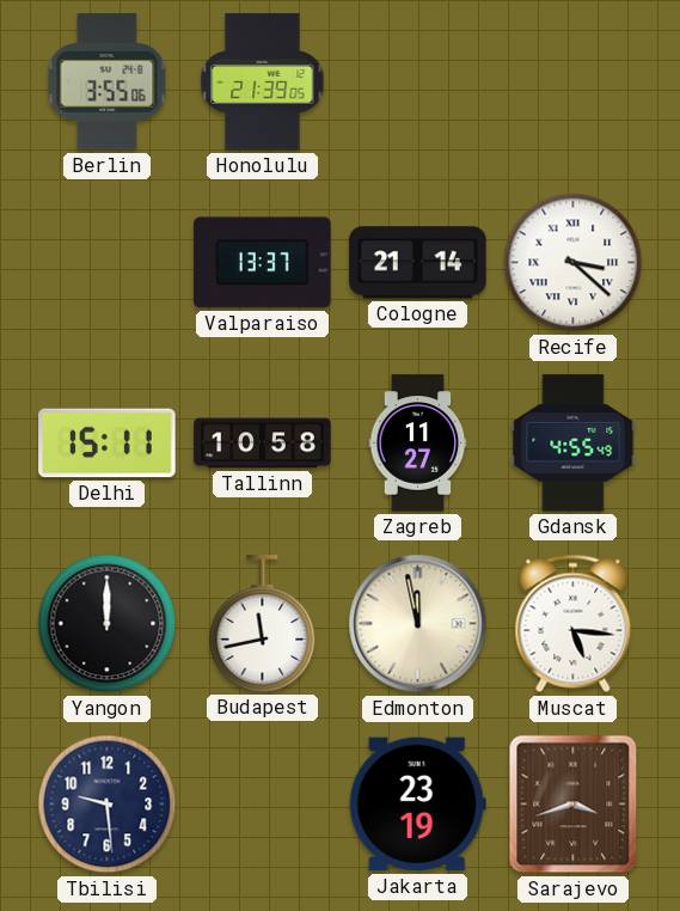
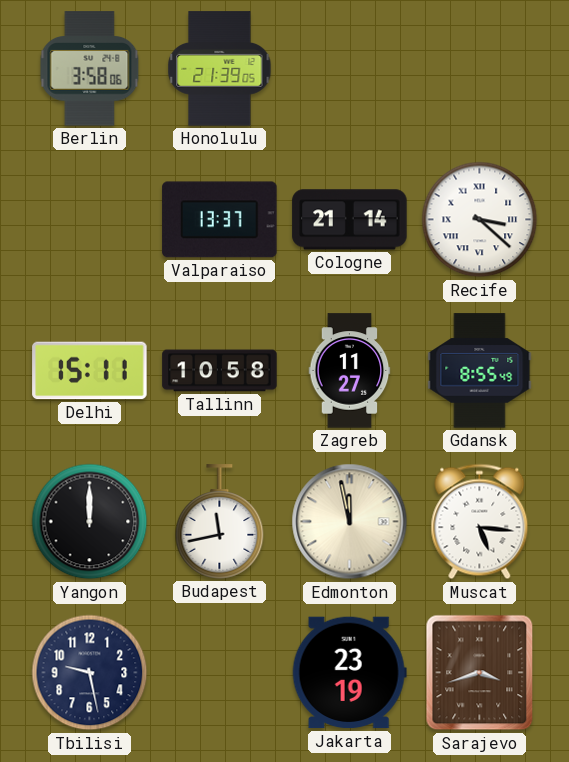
Berlin: 3:55 -> 3:58 (90, 69)
Gdansk: 4:55 -> 8:55 (480, 371)
Tbilisi: 9:29 -> 9:28 (90, 673)
